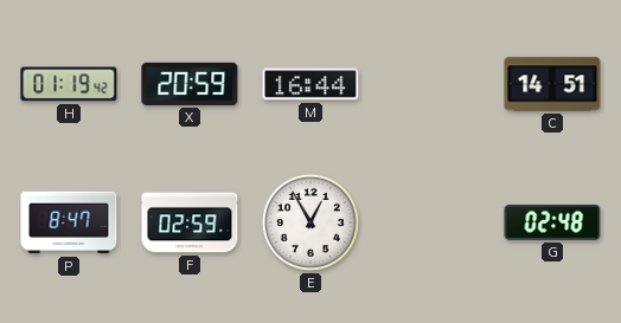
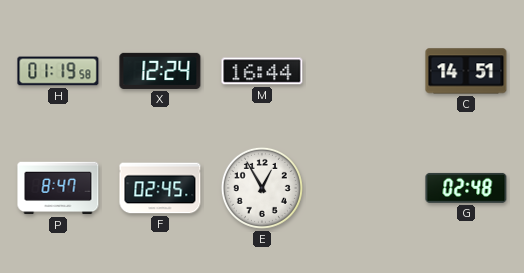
H: 01:19:42 -> 01:19:58 (58, 71)
X: 20:59 -> 12:24 (160, 71)
F: 02:59 -> 02:45 (160, 188)
